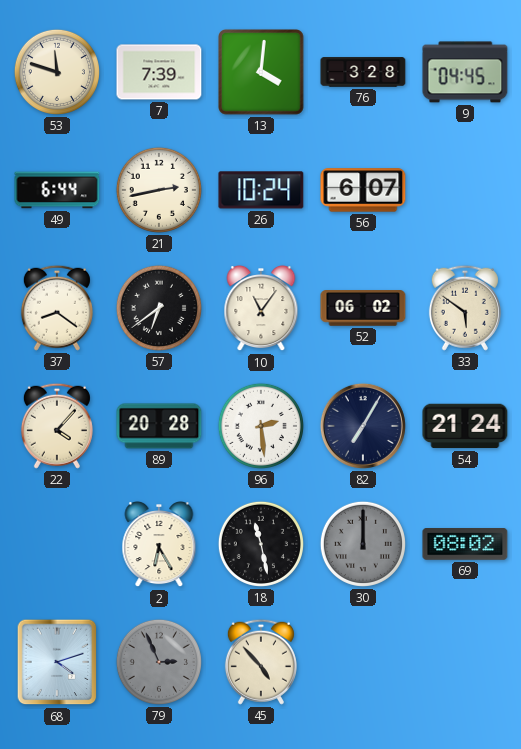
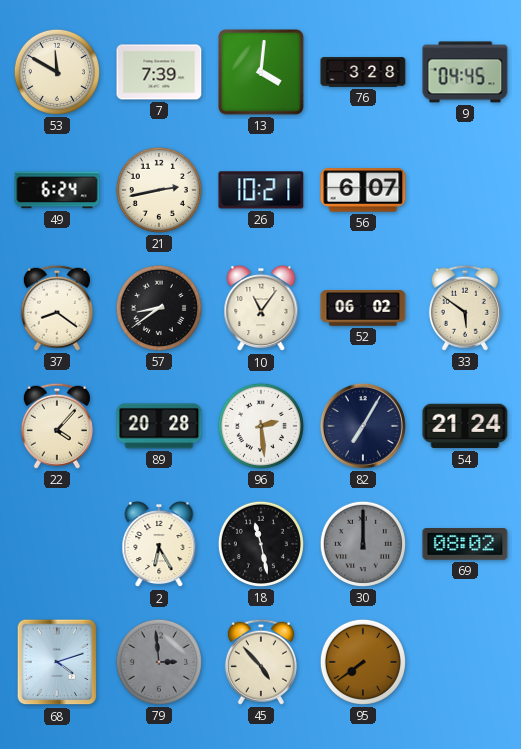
53: 11:48 -> 11:50 (57, 72)
49: 6:44 -> 6:24 (57, 190)
26: 10:24 -> 10:21 (261, 190)
57: 6:39 -> 8:39 (159, 308)
79: 2:56 -> 2:59 (159, 662)
95: none -> 7:39 (363, 662)
